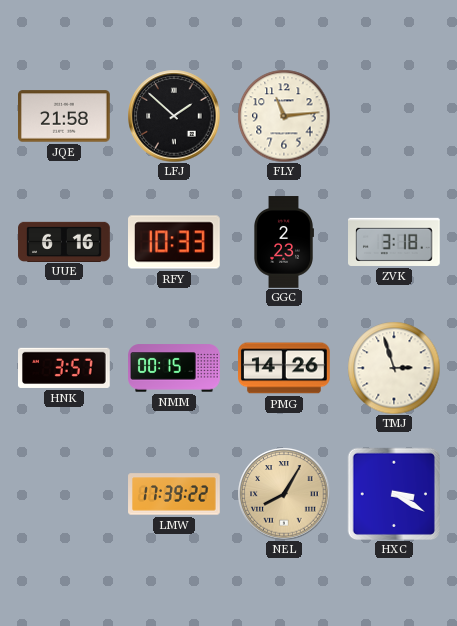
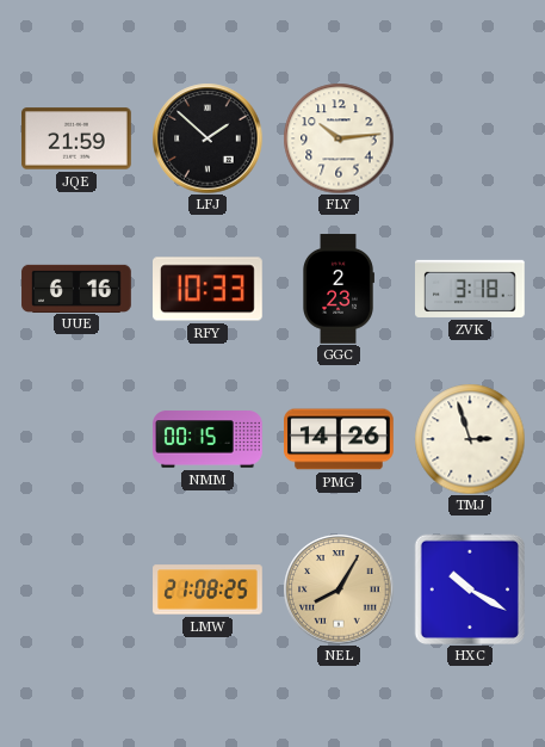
JQE: 21:58 -> 21:59 (78, 138)
FLY: 11:14 -> 10:14 (339, 138)
HNK: 3:57 -> none (65, 368)
LMW: 17:39 -> 21:08 (208, 589)
HXC: 3:20 -> 10:20 (469, 588)
